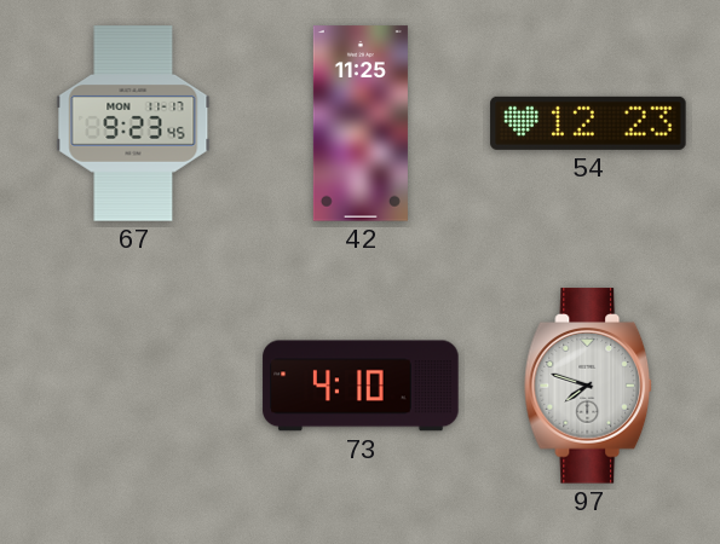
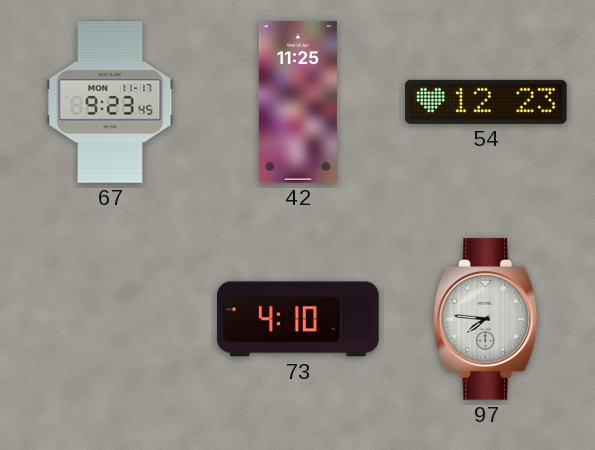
97: 7:48 -> 7:46 (487, 319)
